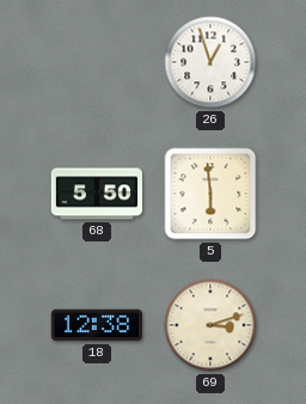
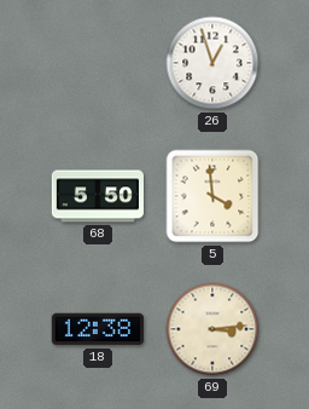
5: 5:59 -> 3:59 (212, 196)
69: 3:12 -> 3:14 (212, 329)
